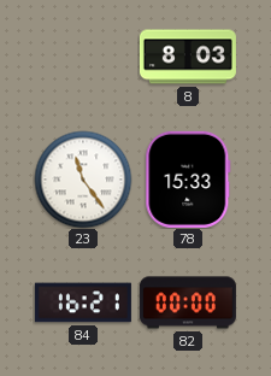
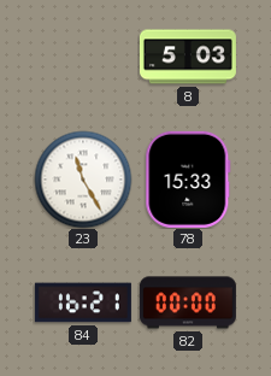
8: 8:03 -> 5:03 (188, 57)
23: 11:24 -> 11:25 (83, 180)
